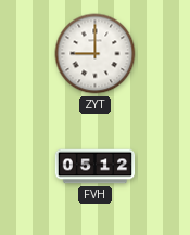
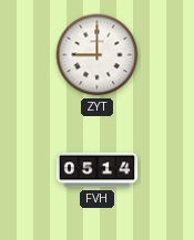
FVH: 05:12 -> 05:14 (98, 170)
